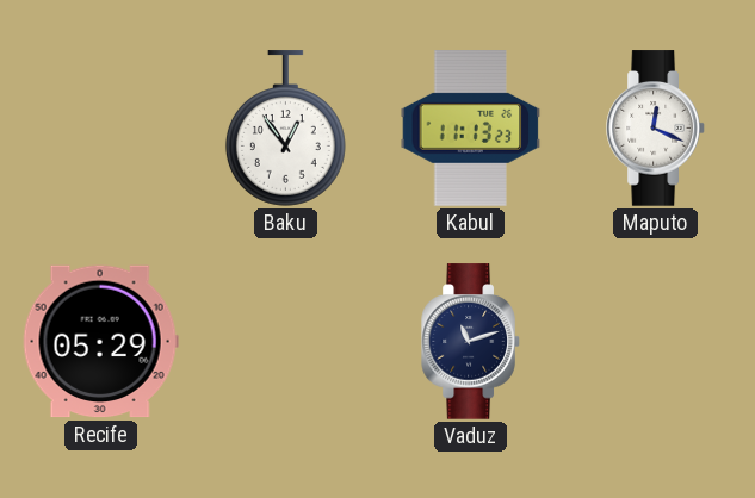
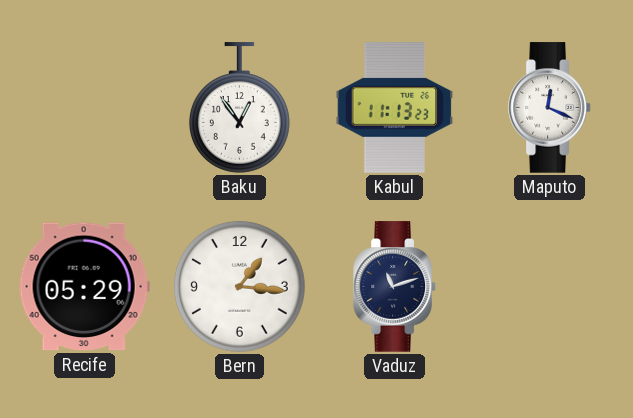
Bern: none -> 1:16 (239, 286)
